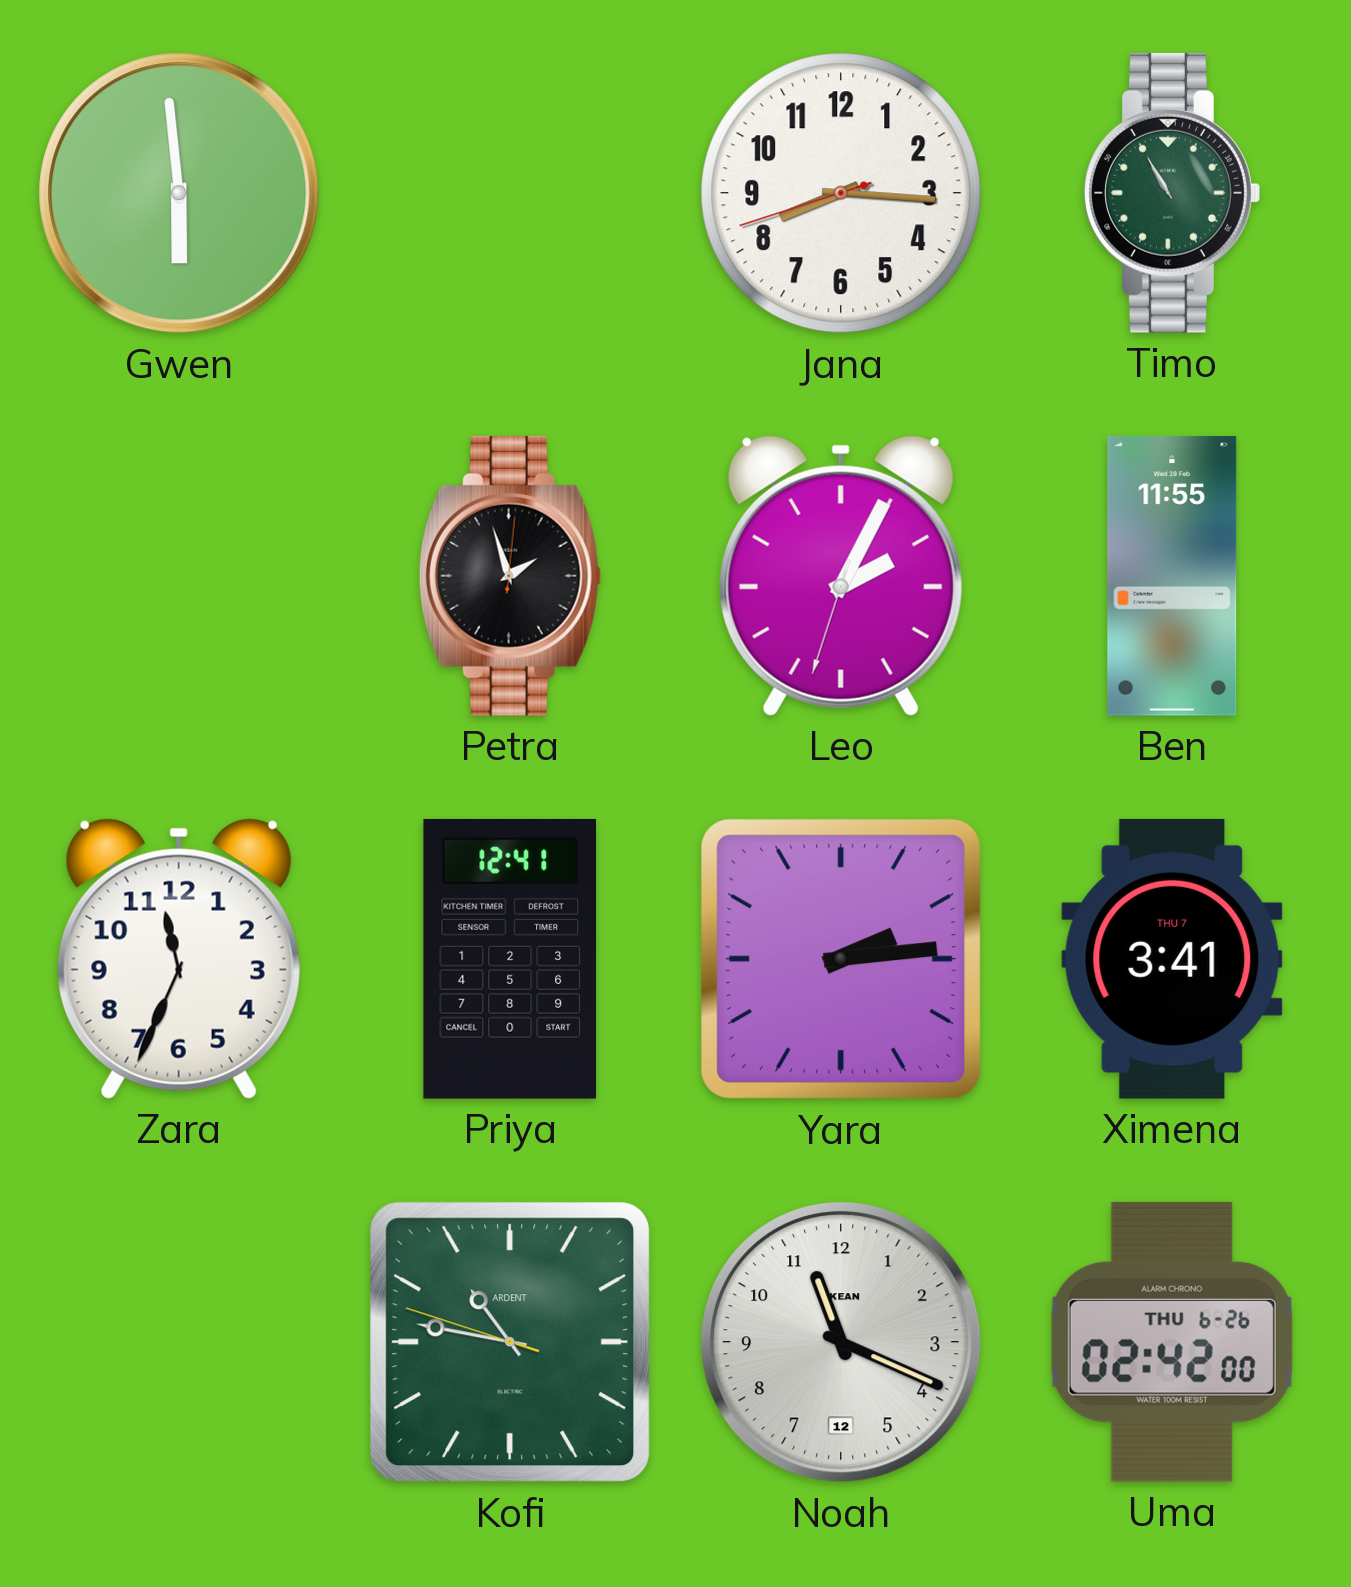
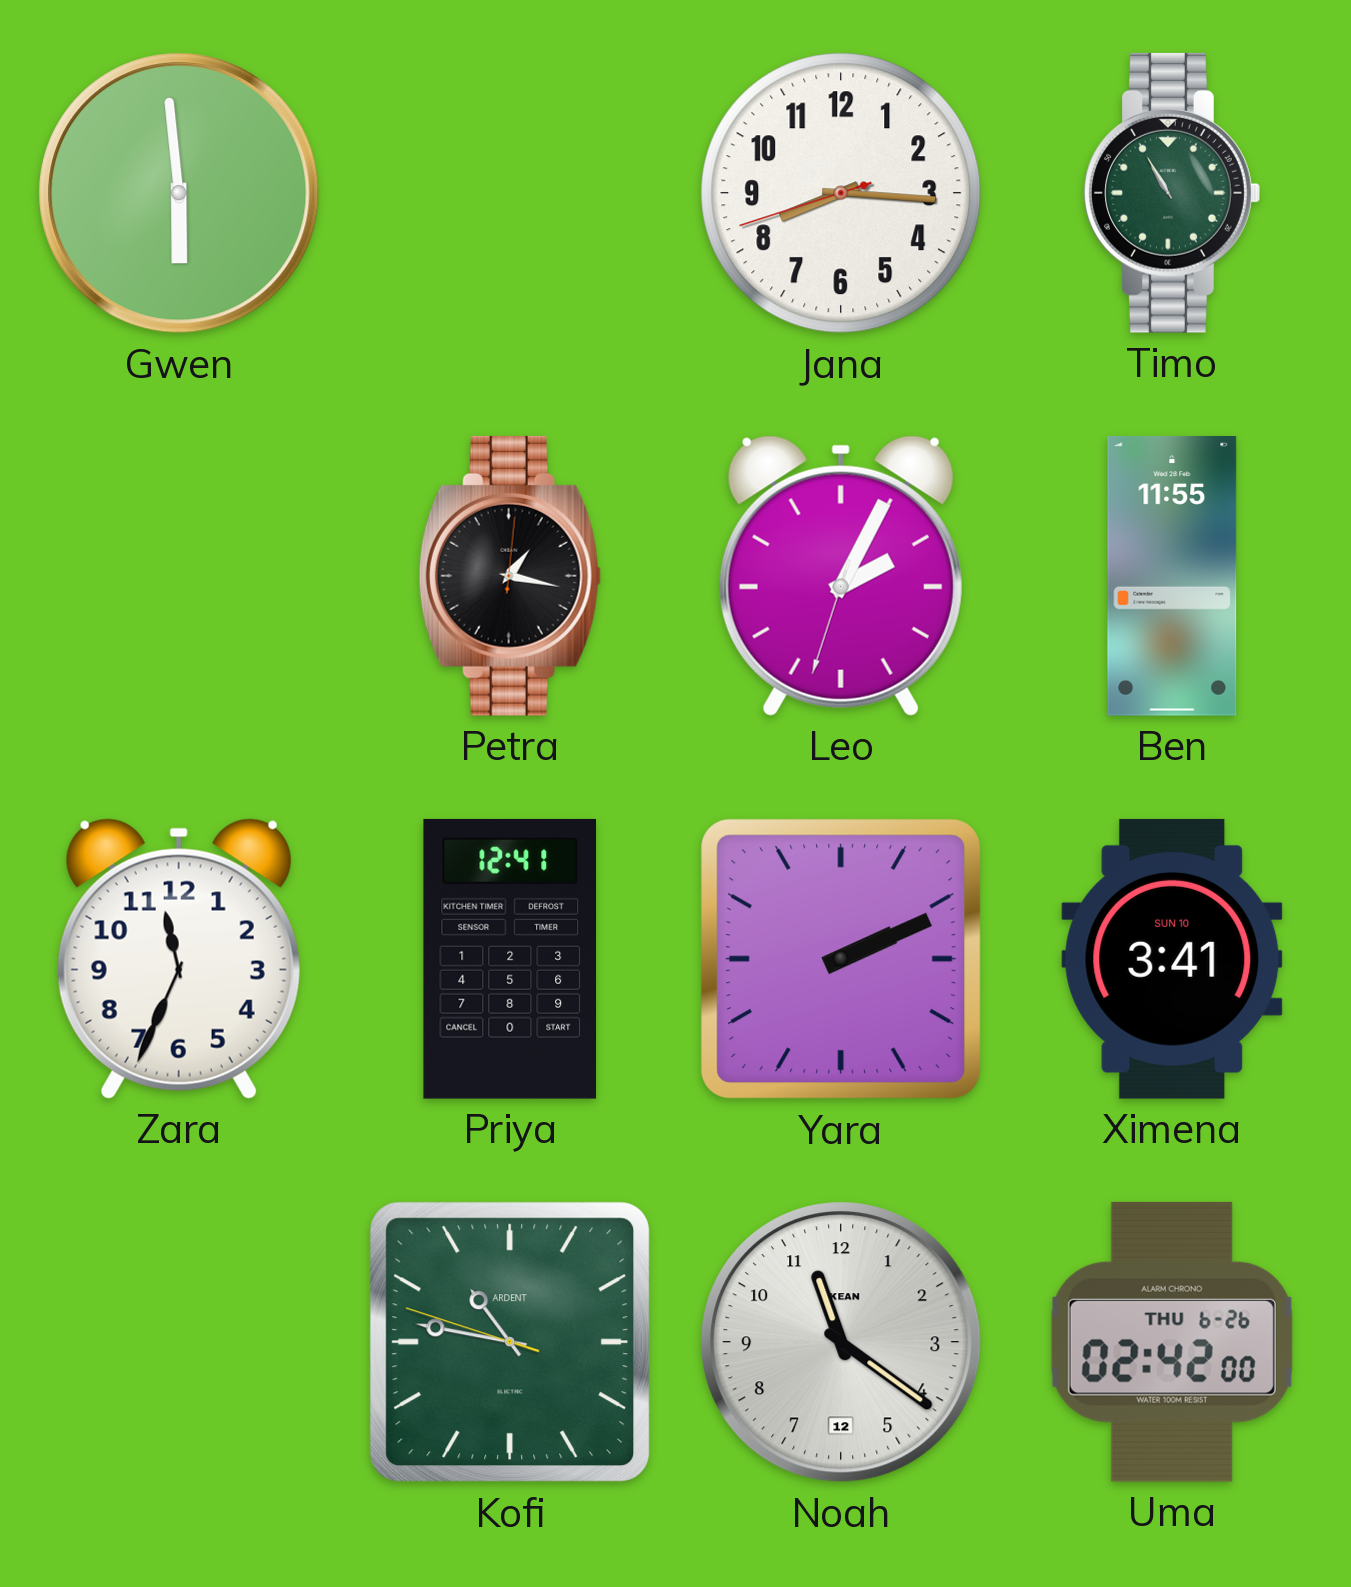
Petra: 1:57 -> 1:17 (510, 576)
Yara: 2:14 -> 2:11 (841, 959)
Ximena date: THU 7 -> SUN 10 (1172, 959)
Noah: 11:19 -> 11:21 (841, 1342)
